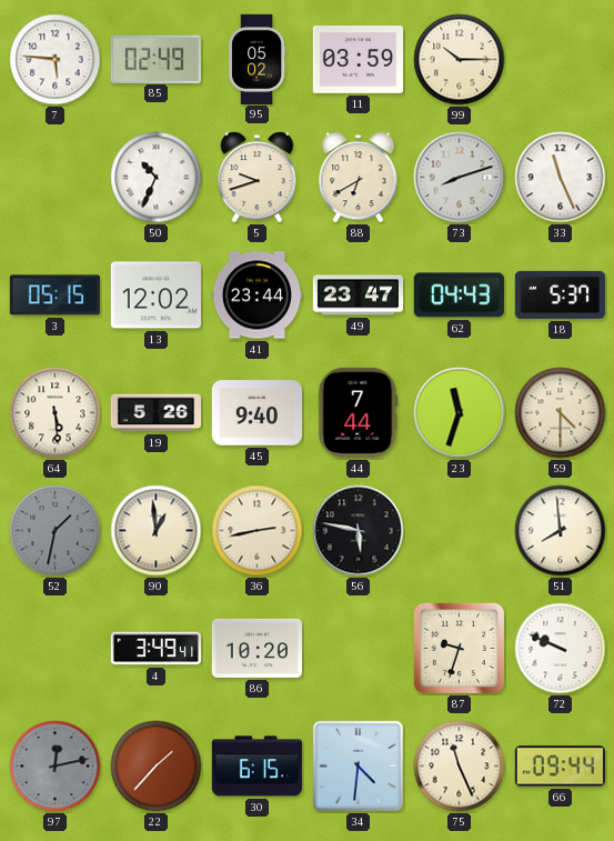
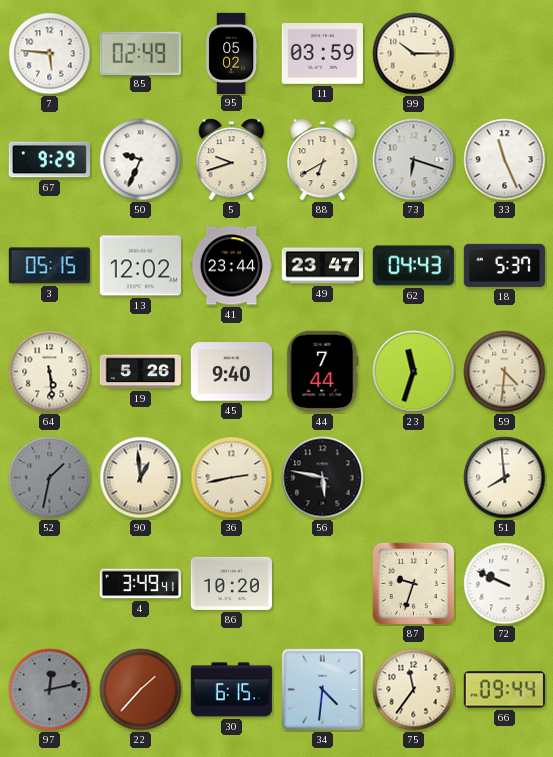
67: none -> 9:29 (49, 160)
50: 10:34 -> 9:34 (141, 160)
73: 8:12 -> 6:18 (414, 160)
59: 4:30 -> 4:31 (505, 372)
75: 11:26 -> 11:36 (414, 690)
